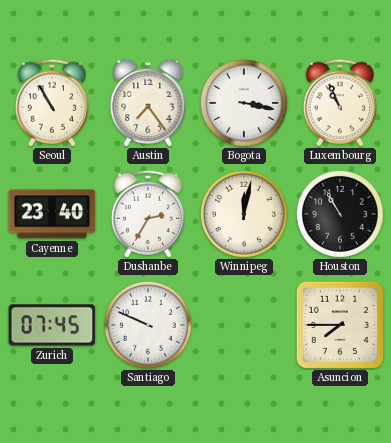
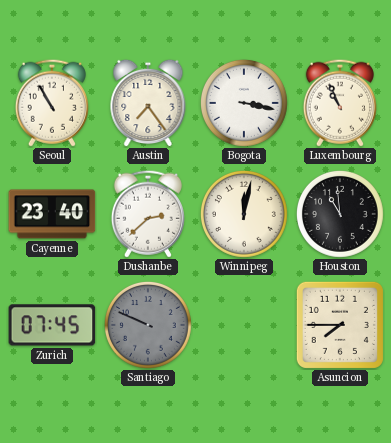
Dushanbe: 2:35 -> 2:38 (148, 214)
Houston: 10:55 -> 10:59 (340, 214)
Santiago dial: white -> grey (148, 325)
